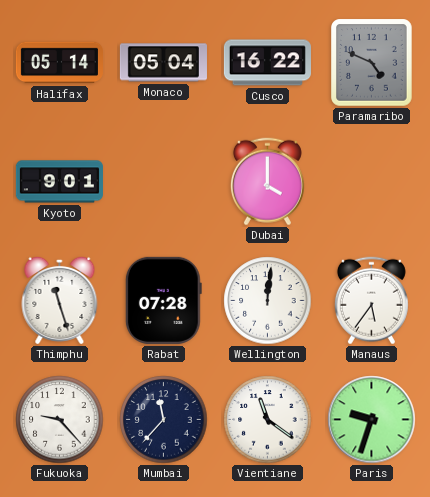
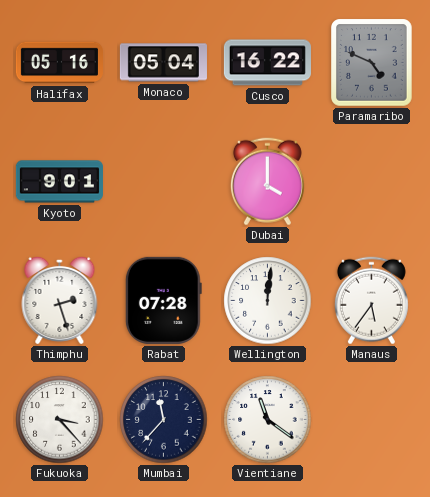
Halifax: 05:14 -> 05:16 (59, 63)
Thimphu: 11:27 -> 2:27 (60, 300)
Fukuoka: 9:23 -> 3:23 (60, 420)
Paris: 9:33 -> none (372, 420)
